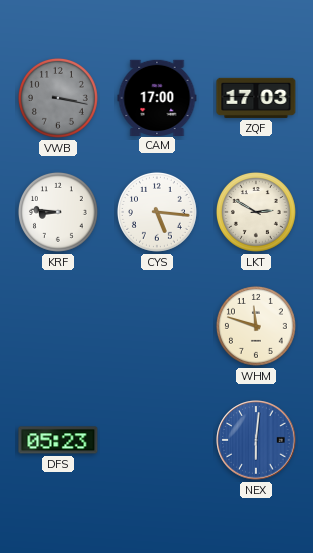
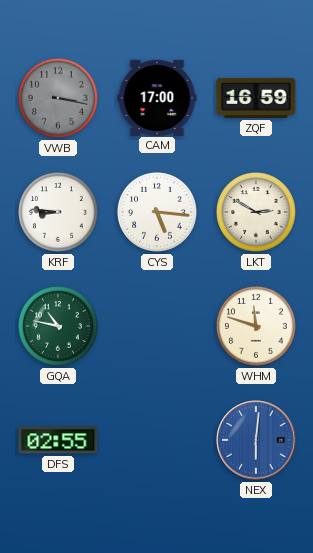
ZQF: 17:03 -> 16:59 (256, 98)
GQA: none -> 10:47 (58, 326)
DFS: 05:23 -> 02:55 (58, 440)
